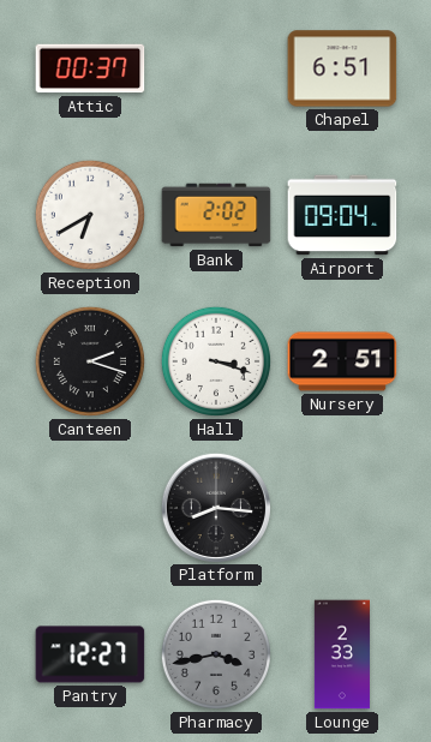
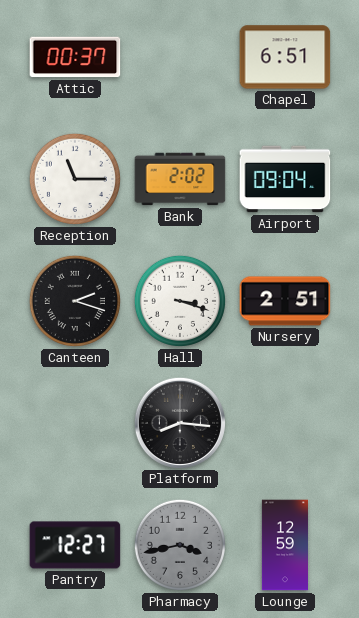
Reception: 6:40 -> 11:15 (75, 179)
Lounge: 2:33 -> 12:59 (285, 545)
